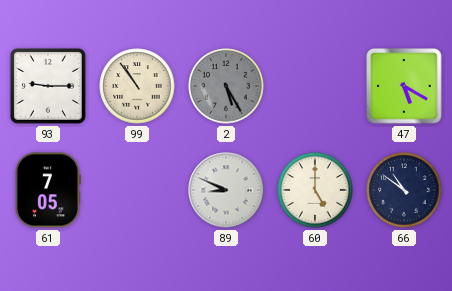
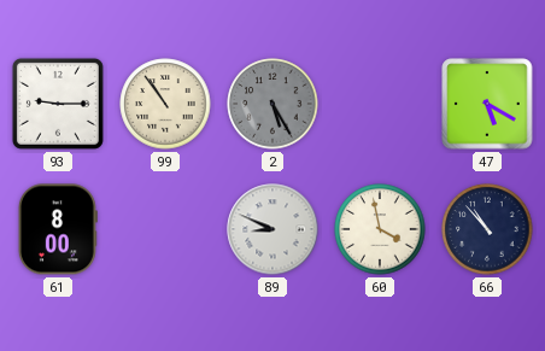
61: 7:05 -> 8:00 (58, 229)
60: 5:00 -> 3:58 (380, 229)
66: 10:51 -> 10:53 (487, 229)
